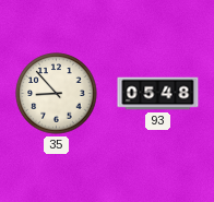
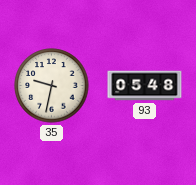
35: 8:53 -> 9:32 (52, 86)
